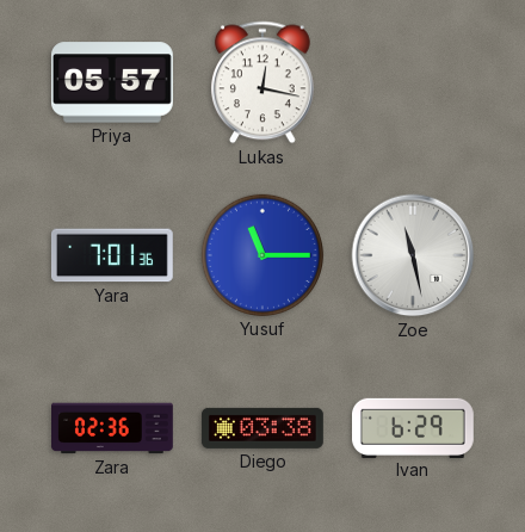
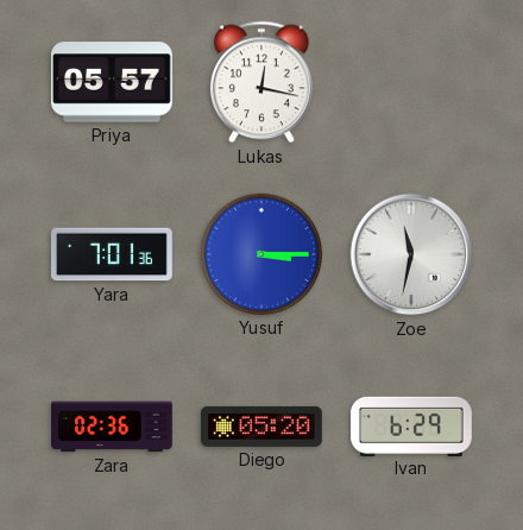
Yusuf: 11:15 -> 3:15 (261, 254)
Zoe: 11:28 -> 11:32 (411, 254)
Diego: 03:38 -> 05:20 (261, 427)
